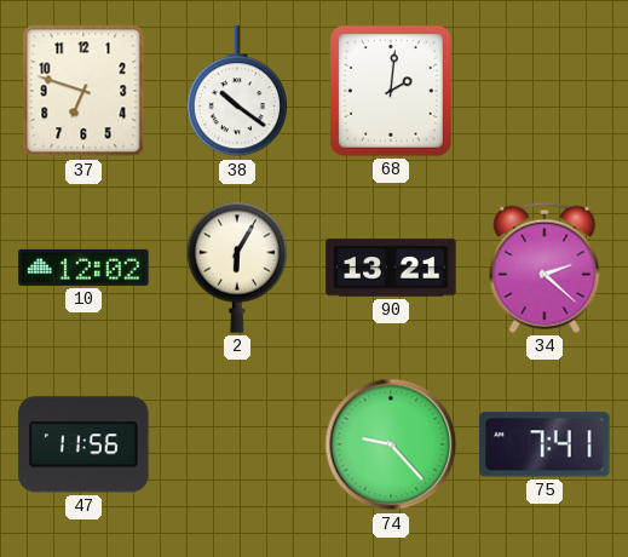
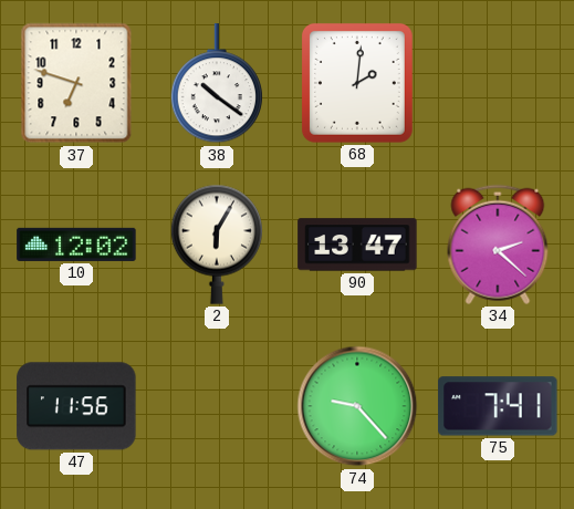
90: 13:21 -> 13:47 (357, 245)
